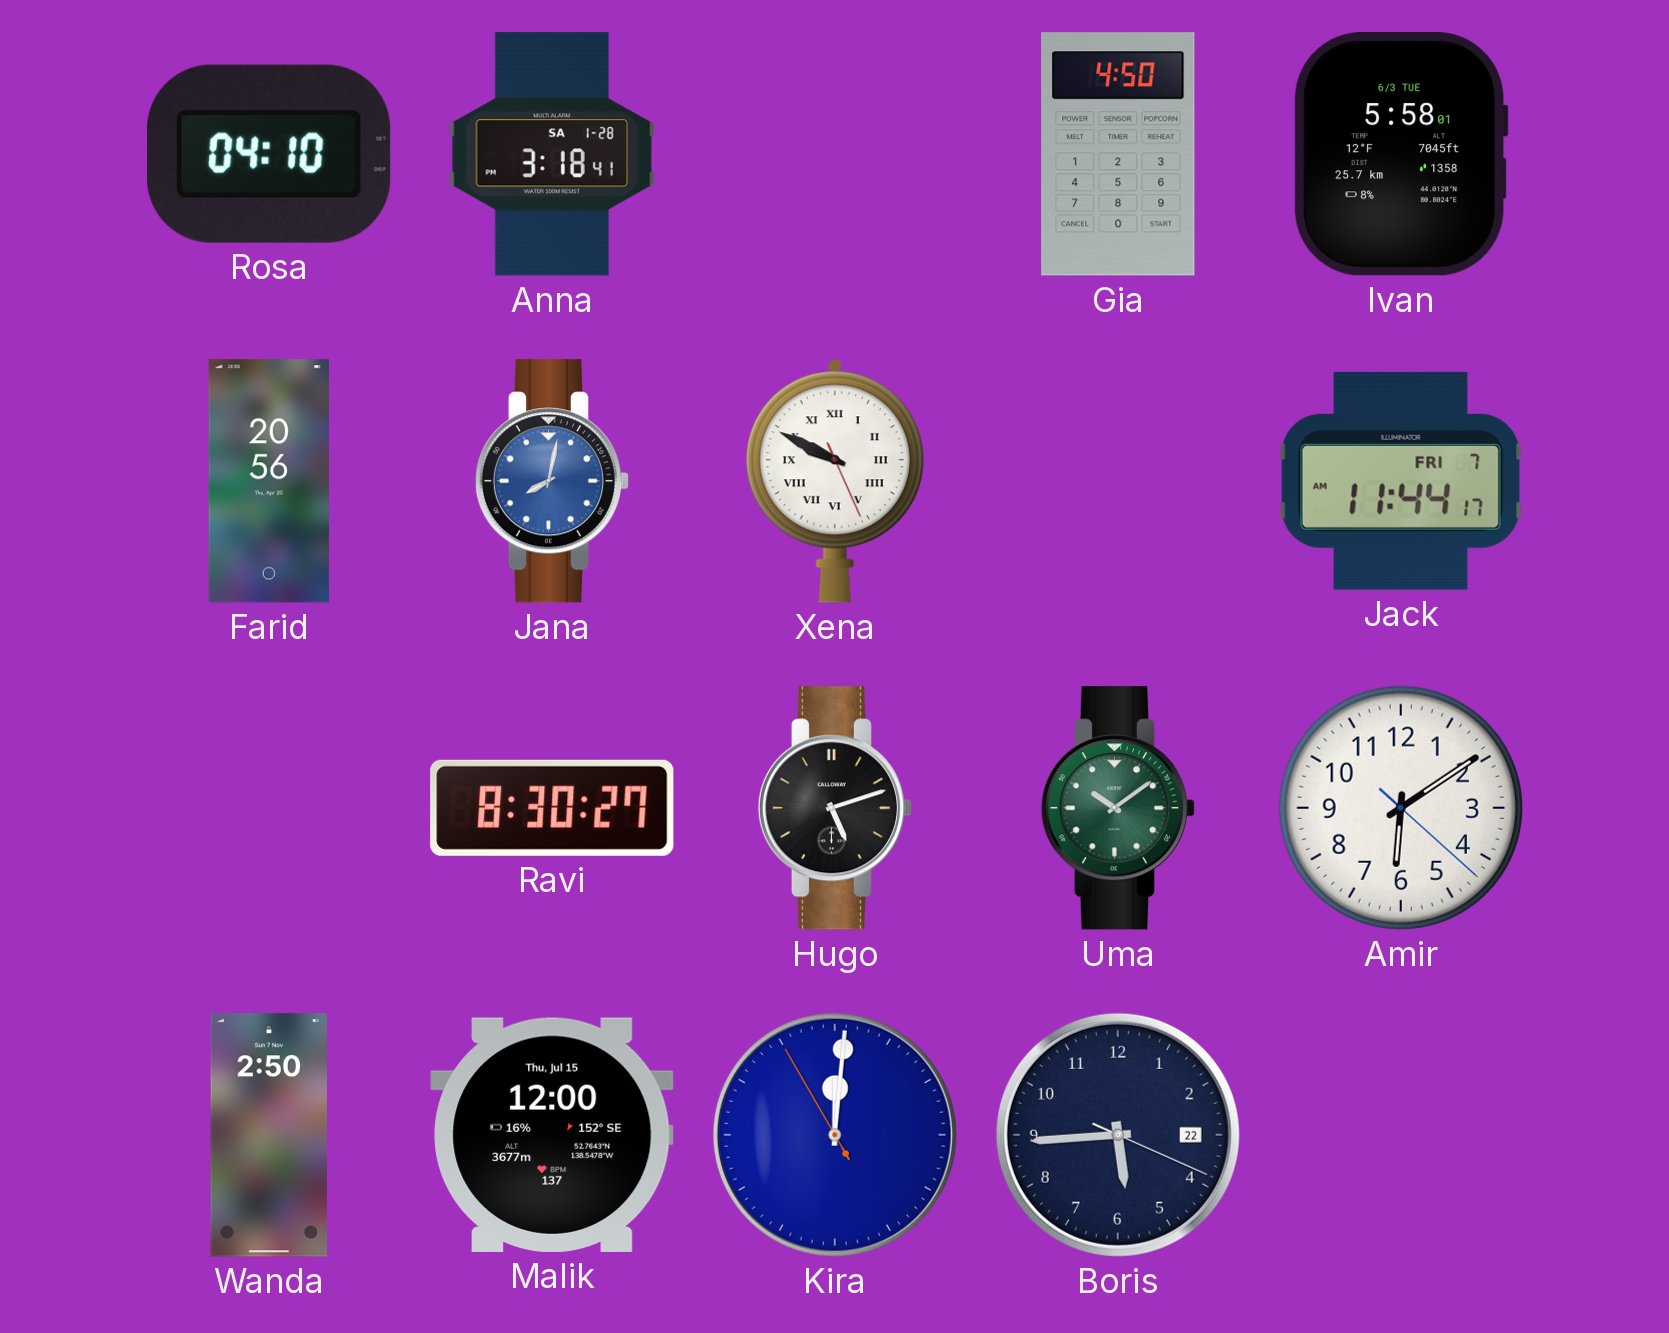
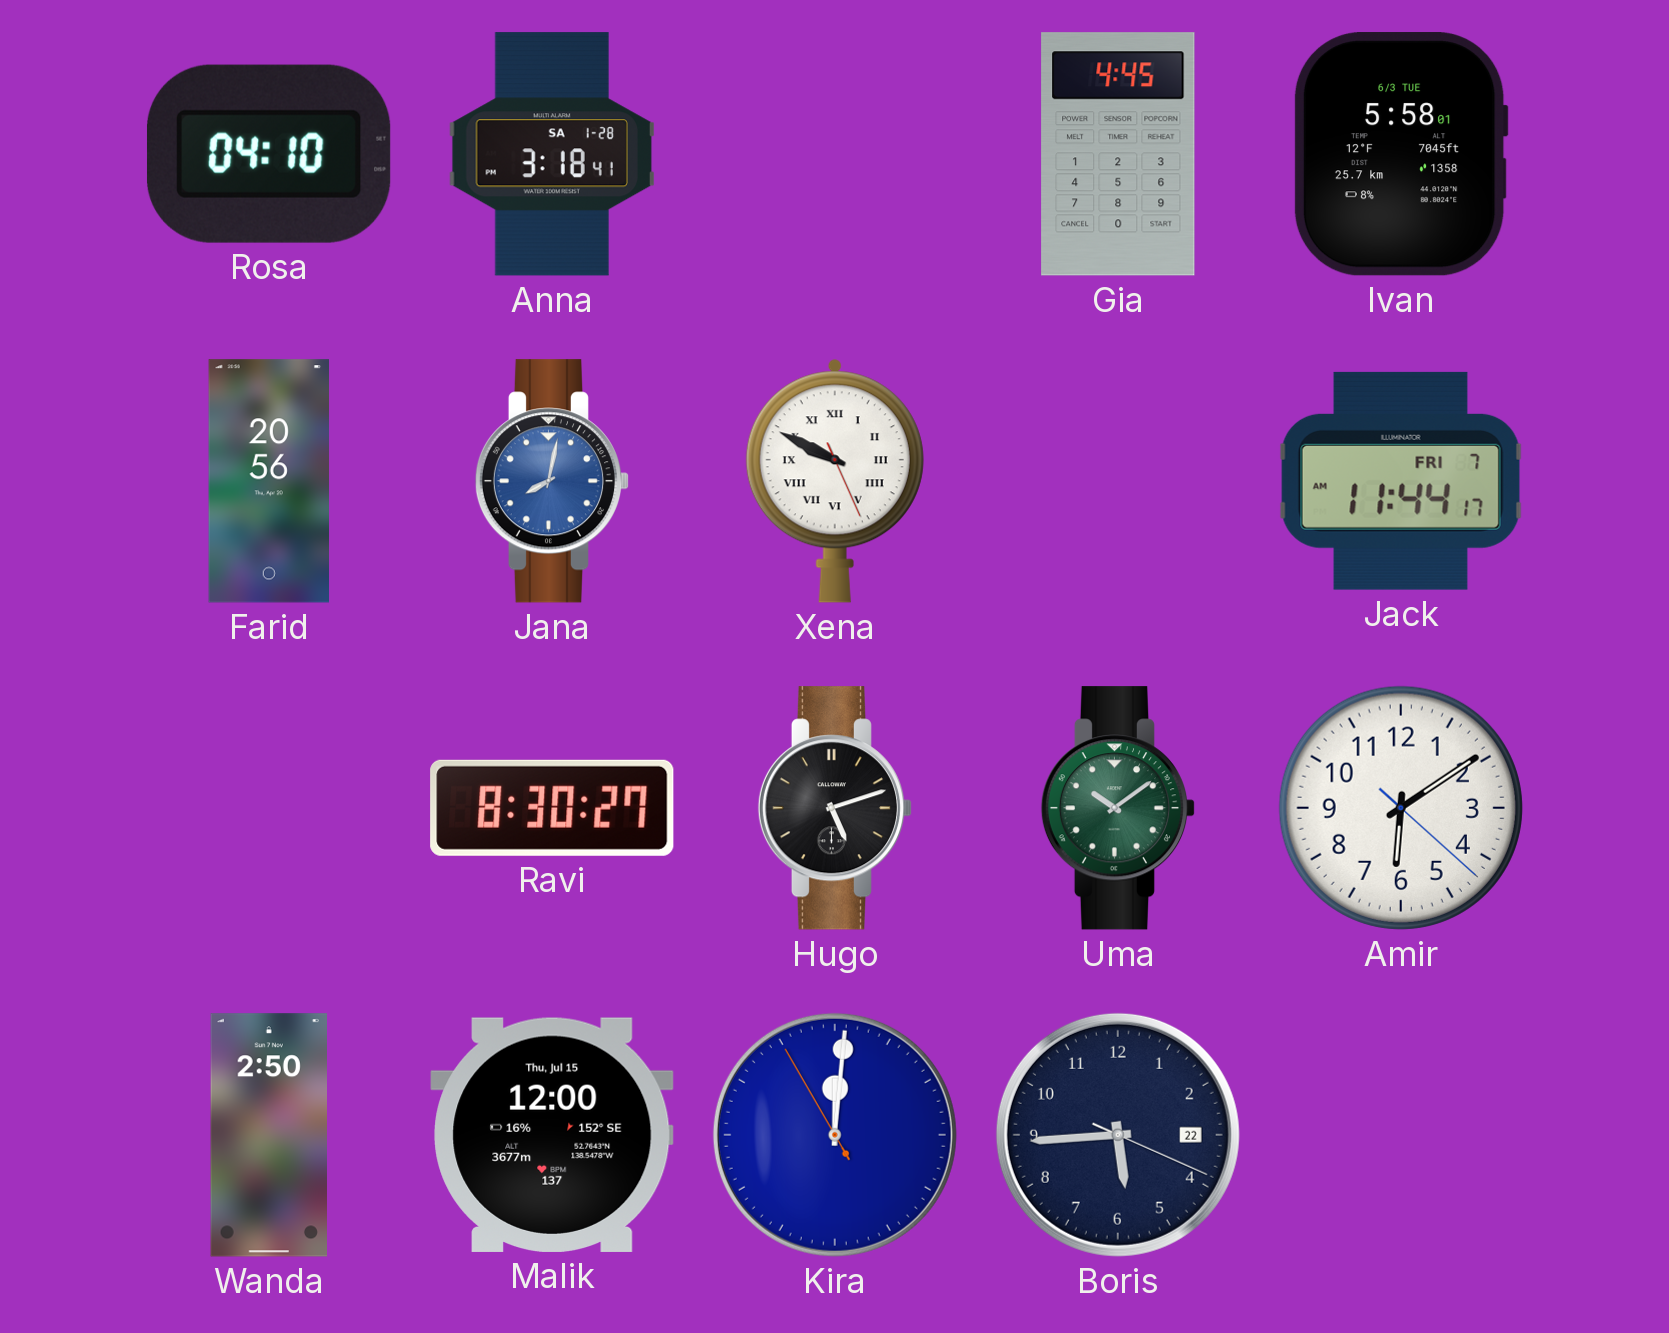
Gia: 4:50 -> 4:45 (1118, 154)
